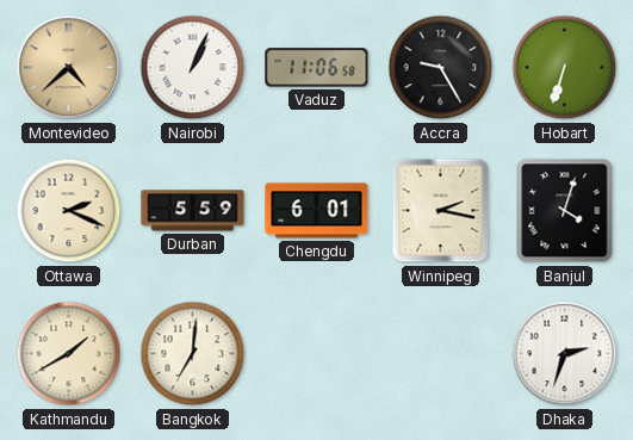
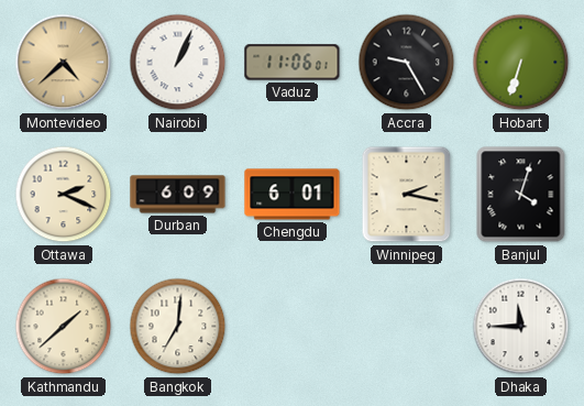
Vaduz: 11:06:58 -> 11:06:01 (293, 63)
Durban: 5:59 -> 6:09 (178, 195)
Kathmandu: 1:40 -> 1:38 (64, 327)
Dhaka: 2:33 -> 11:45 (521, 327)
